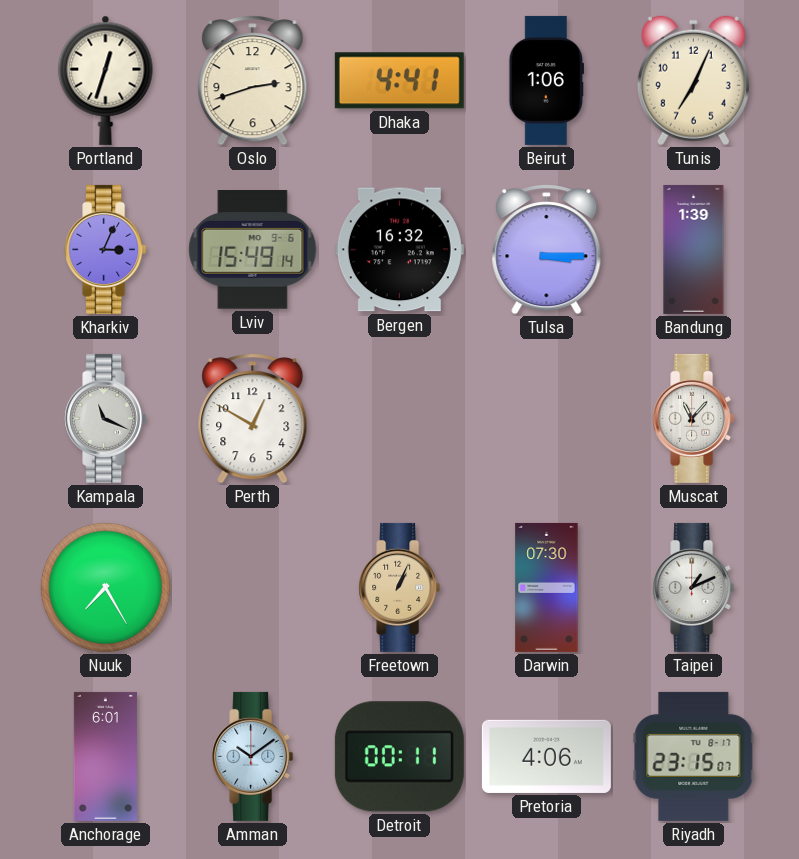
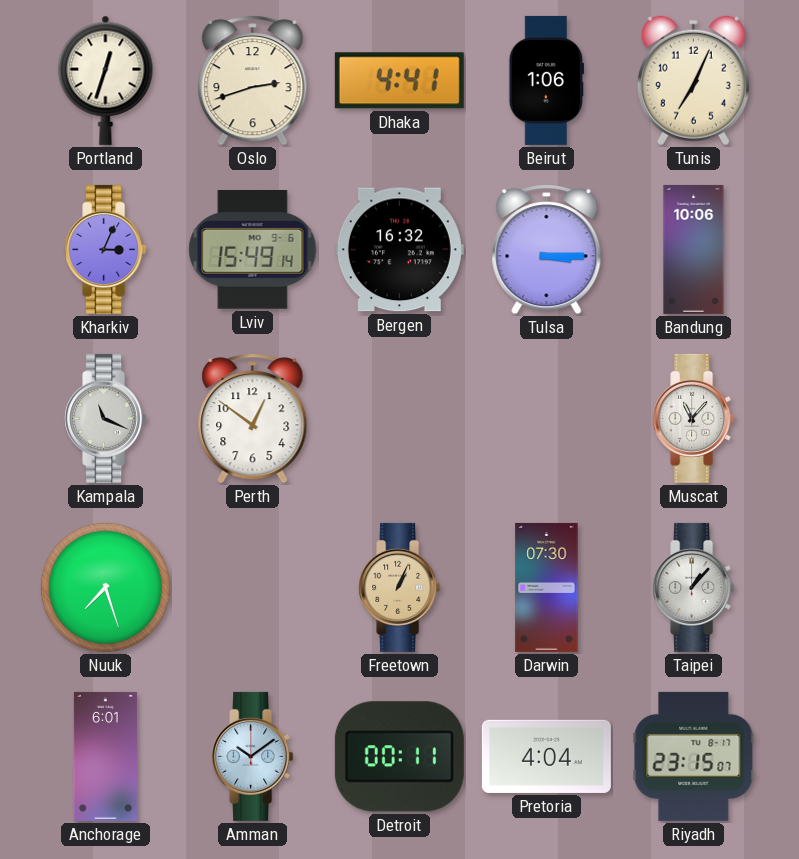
Bandung: 1:39 -> 10:06 (694, 249)
Perth: 12:50 -> 12:51 (253, 419)
Nuuk: 7:25 -> 7:27 (105, 587)
Taipei: 1:11 -> 1:07 (694, 587)
Pretoria: 4:06 -> 4:04 (546, 756)
